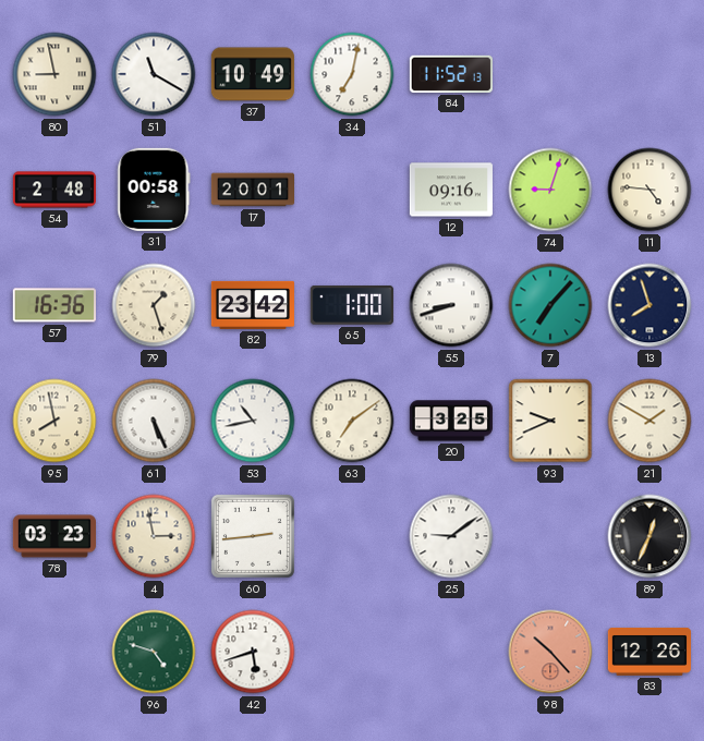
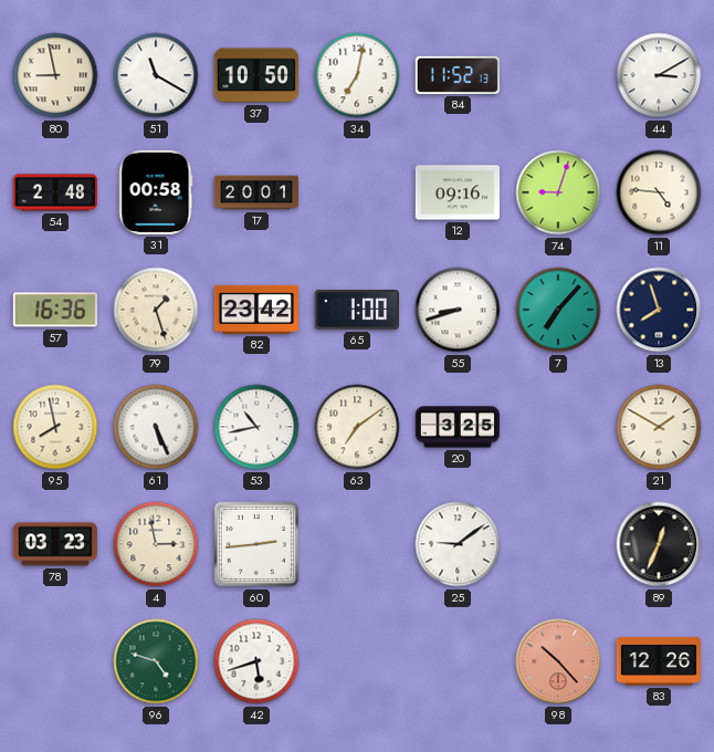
37: 10:49 -> 10:50 (256, 75)
44: none -> 3:10 (659, 75)
93: 9:41 -> none (550, 421)
